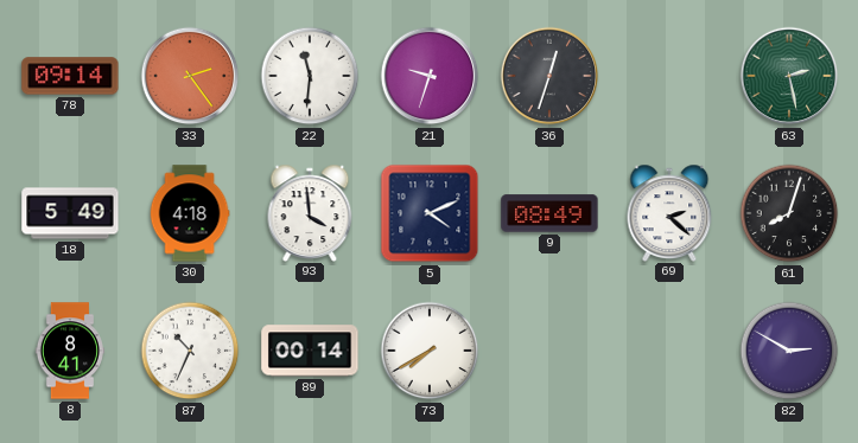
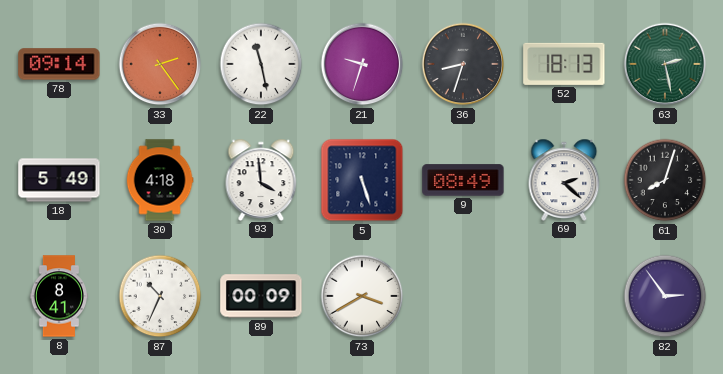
22: 11:31 -> 11:28 (261, 64)
36: 12:33 -> 8:33 (463, 64)
52: none -> 18:13 (564, 64)
5: 4:11 -> 5:27 (362, 180)
89: 00:14 -> 00:09 (261, 296)
73: 7:40 -> 3:40 (362, 296)
82: 2:50 -> 2:54 (665, 296)
